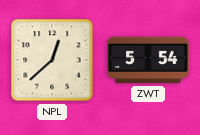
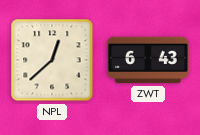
ZWT: 5:54 -> 6:43 (148, 60)
